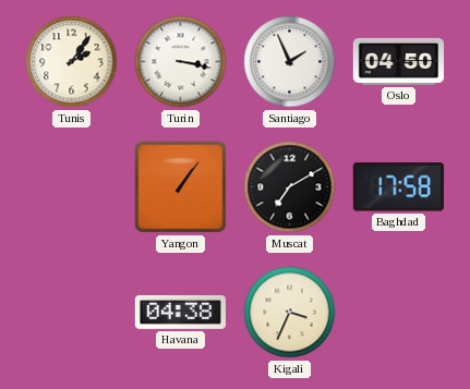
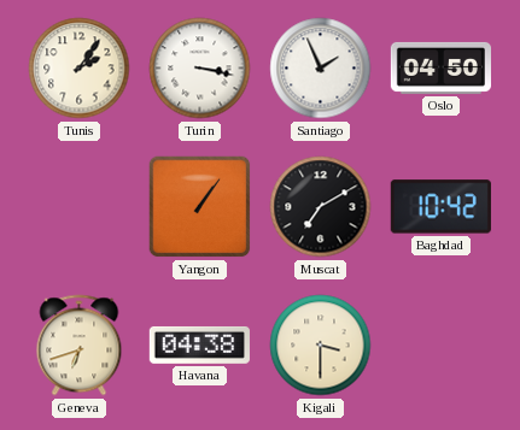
Baghdad: 17:58 -> 10:42 (440, 207)
Geneva: none -> 6:42 (80, 346)
Kigali: 3:34 -> 3:30 (321, 346)
